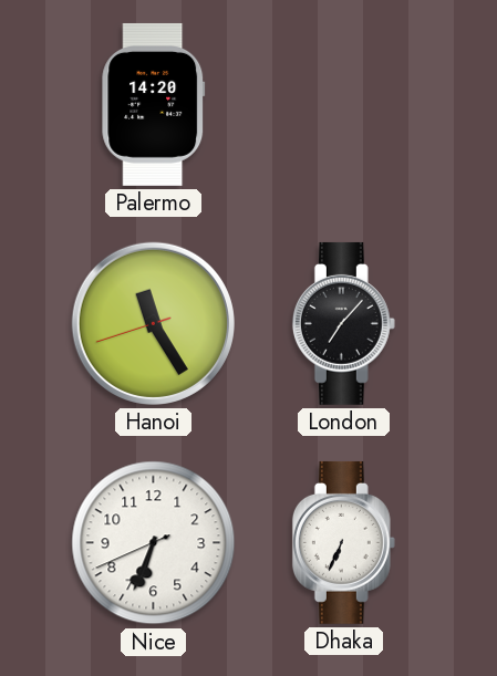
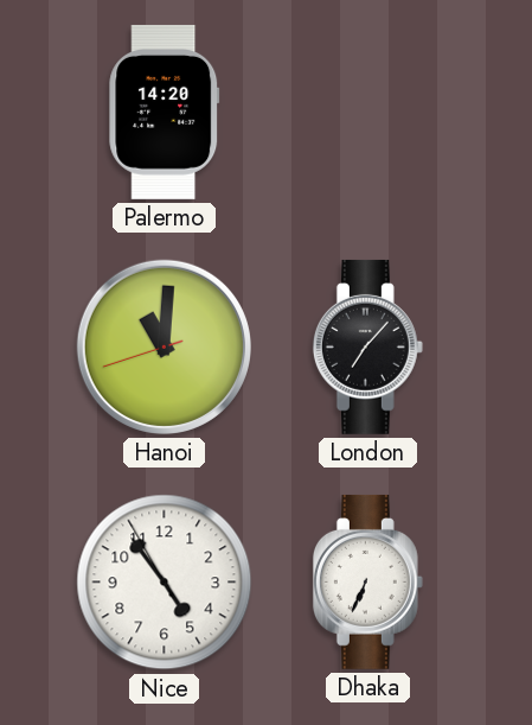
Hanoi: 11:24 -> 11:00 (164, 346)
Nice: 6:33 -> 4:53 (165, 583)
